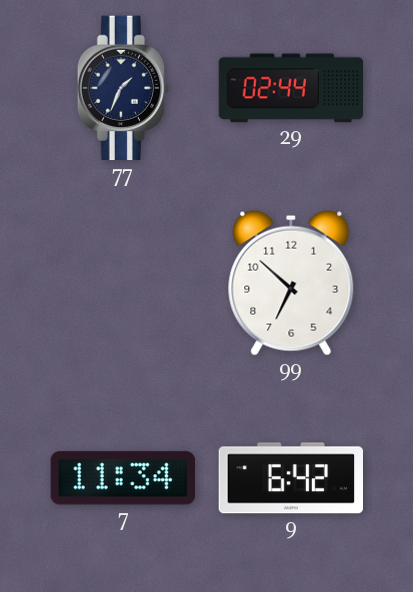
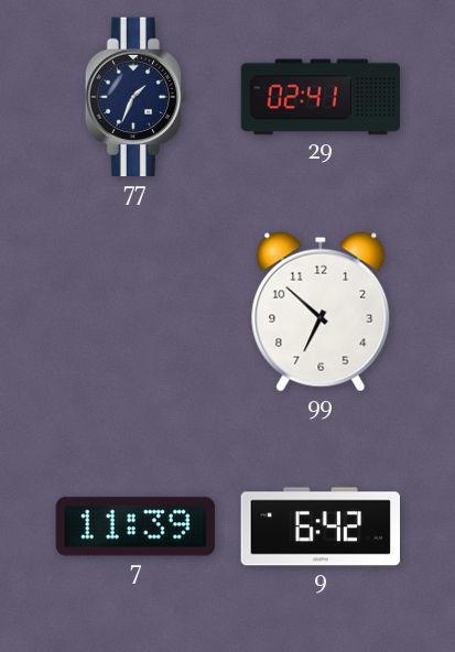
29: 02:44 -> 02:41 (321, 97)
7: 11:34 -> 11:39 (134, 526)
